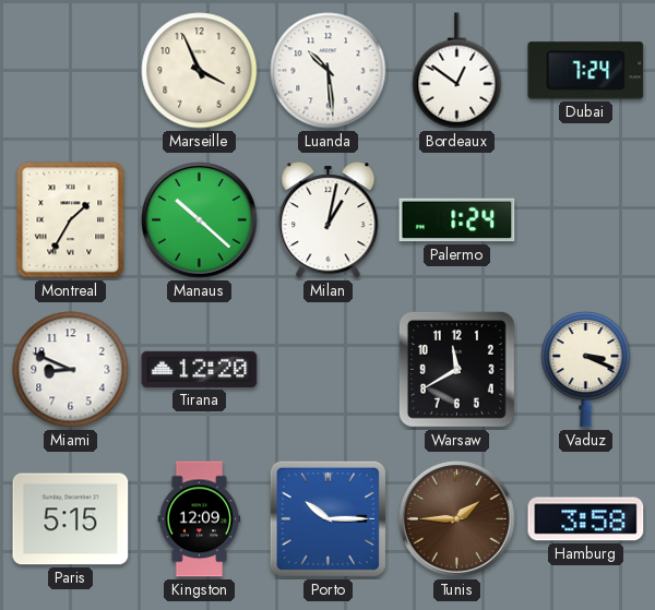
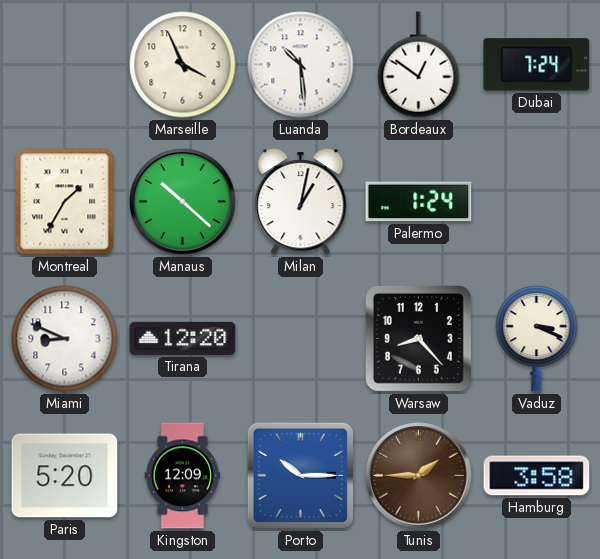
Warsaw: 11:40 -> 8:23 (418, 338)
Paris: 5:15 -> 5:20 (65, 476)
